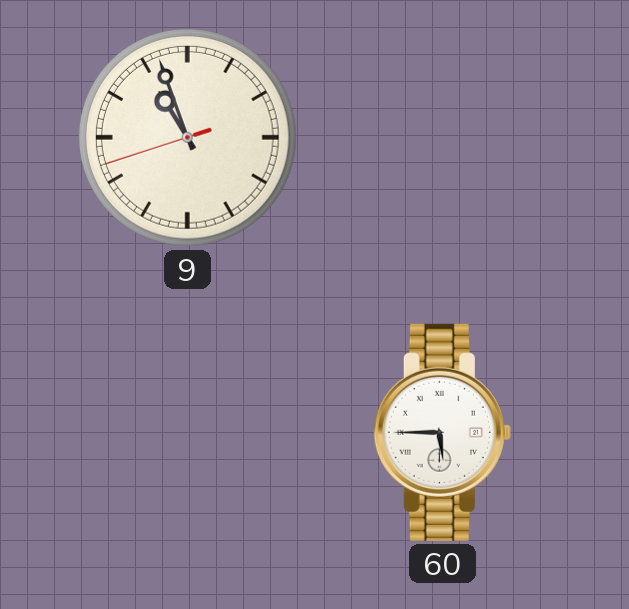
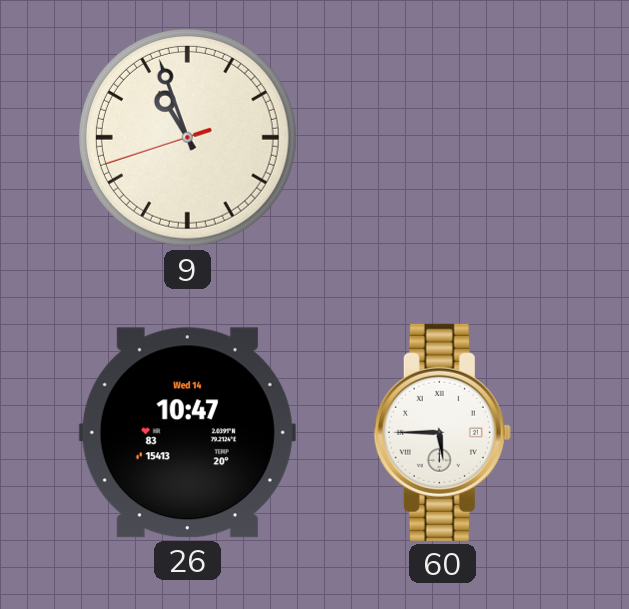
26: none -> 10:47 (187, 433)
